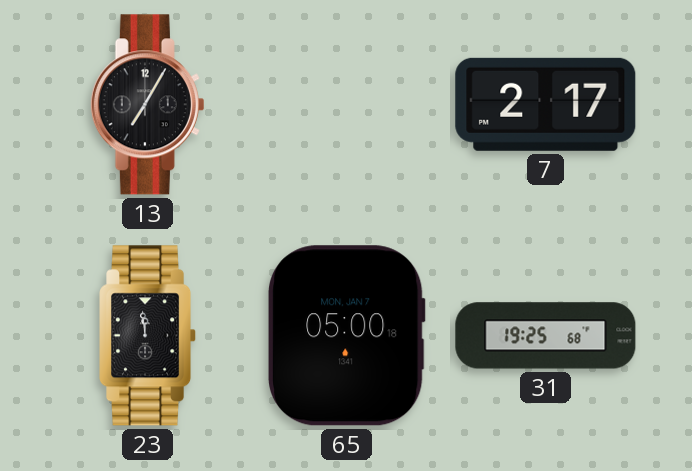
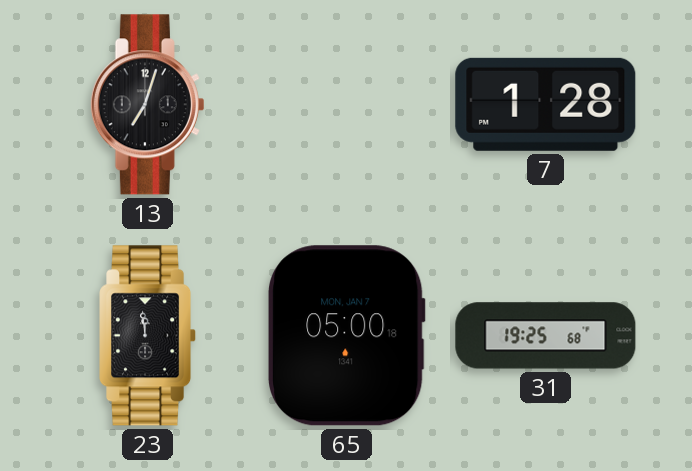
13: 7:05 -> 7:03 (147, 105)
7: 2:17 -> 1:28 (546, 104)
